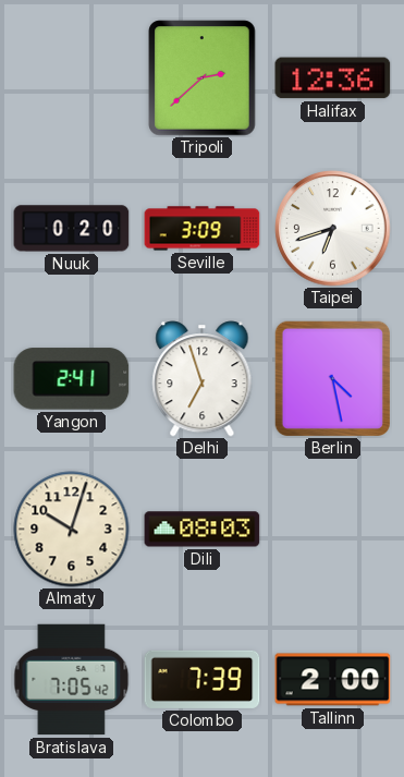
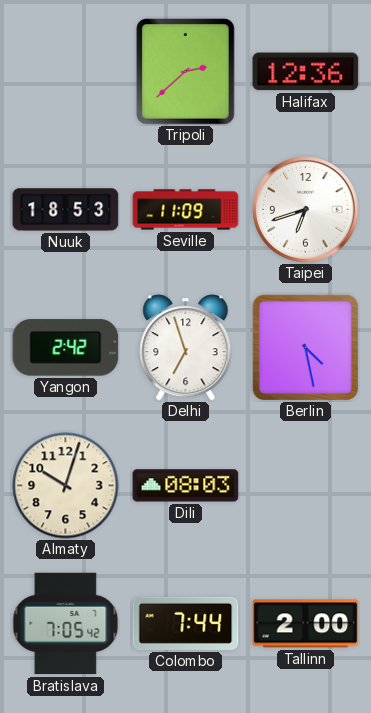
Nuuk: 0:20 -> 18:53 (66, 210)
Seville: 3:09 -> 11:09 (186, 210)
Yangon: 2:41 -> 2:42 (66, 348)
Colombo: 7:39 -> 7:44 (186, 623)
